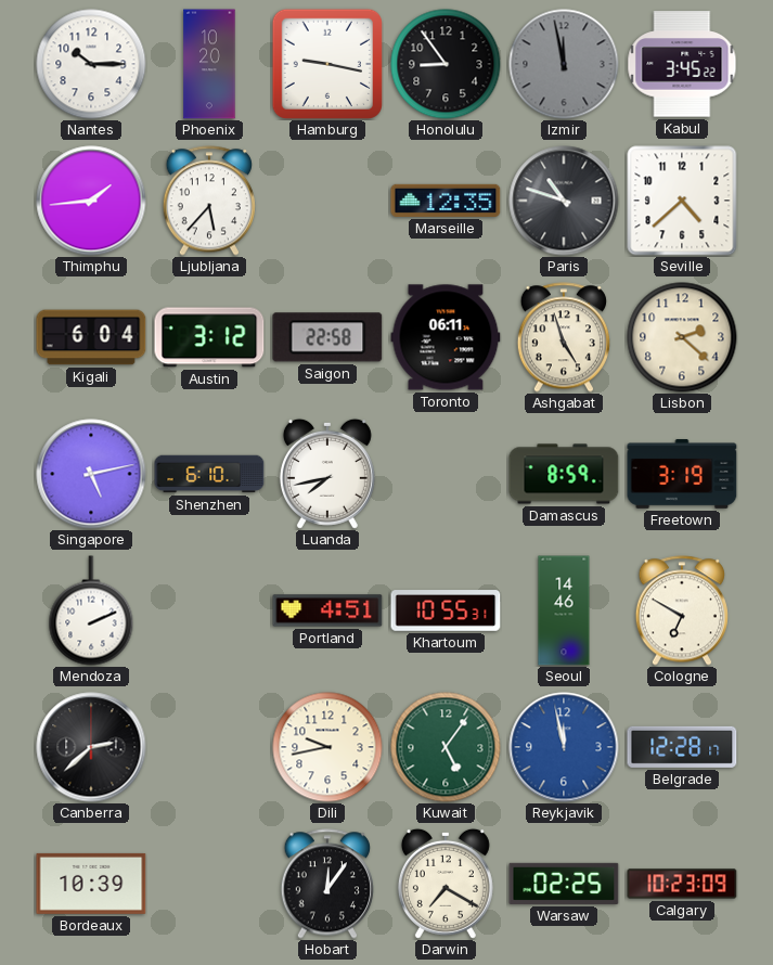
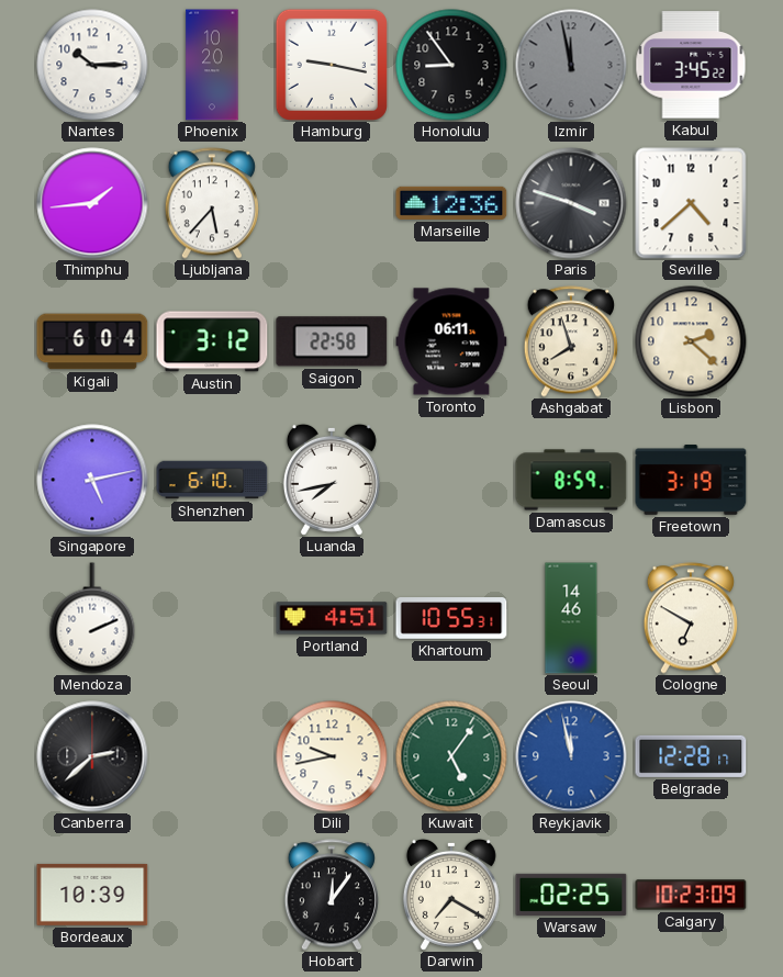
Marseille: 12:35 -> 12:36 (451, 203)
Paris: 10:48 -> 3:48 (571, 203)
Ashgabat: 4:57 -> 7:57 (571, 341)
